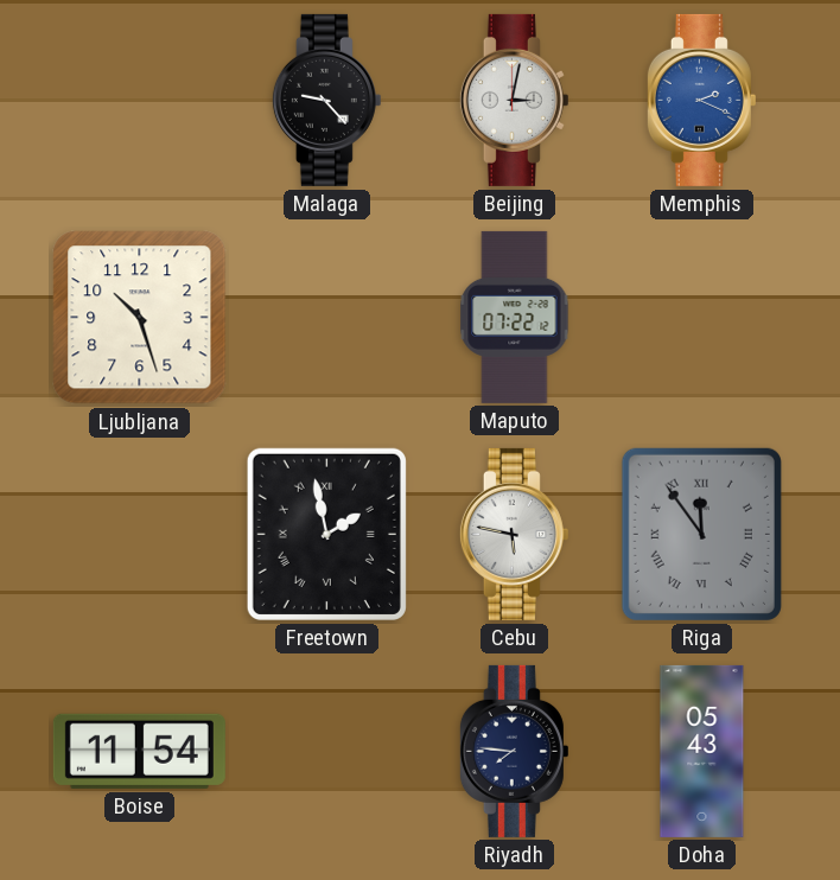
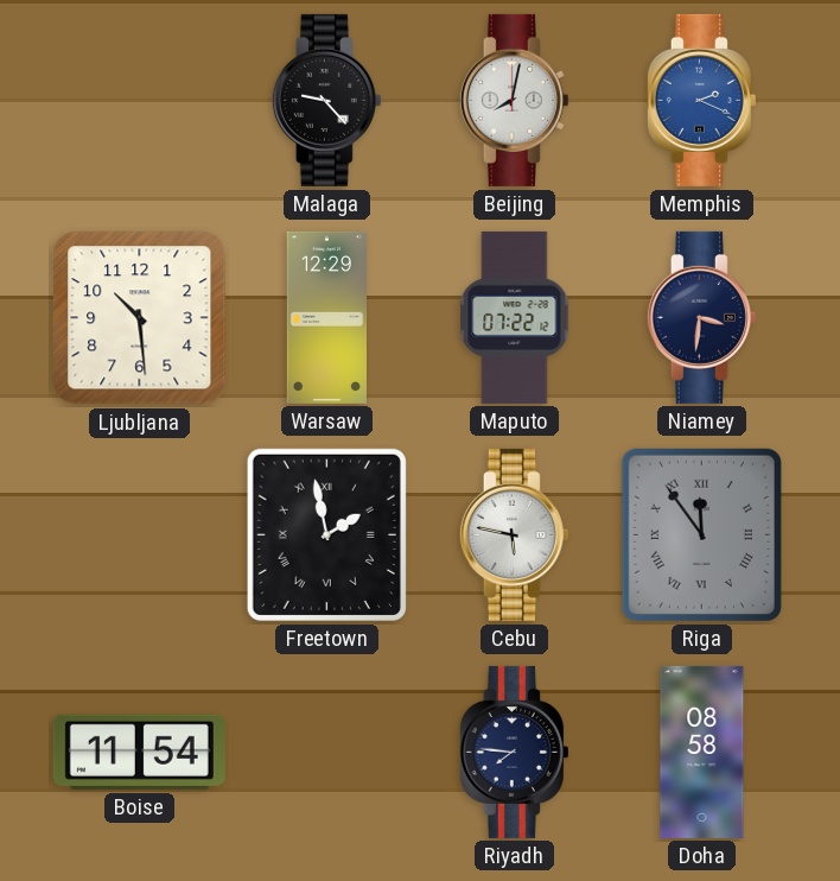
Beijing: 3:02 -> 8:02 (514, 100)
Ljubljana: 10:27 -> 10:29 (140, 318)
Warsaw: none -> 12:29 (326, 317)
Niamey: none -> 3:31 (701, 317)
Doha: 05:43 -> 08:58 (702, 752)
